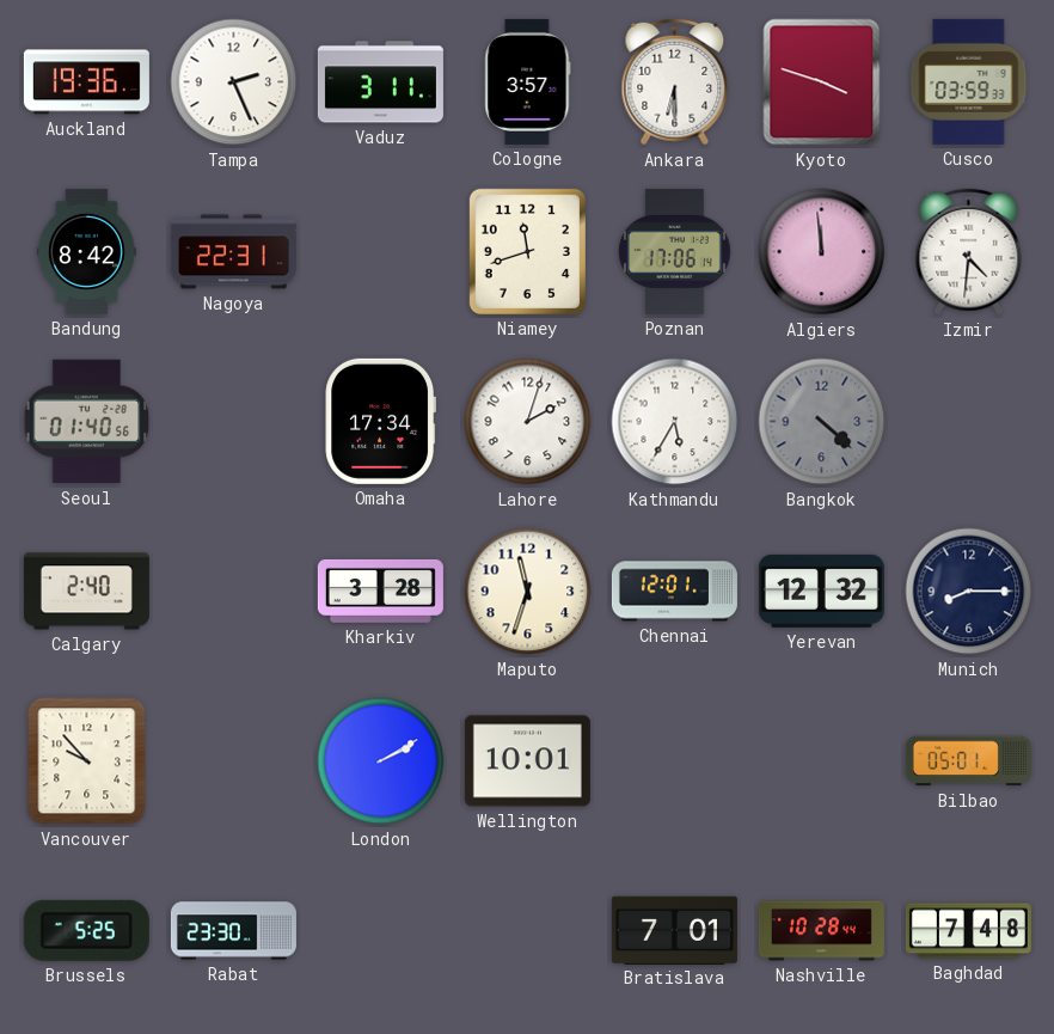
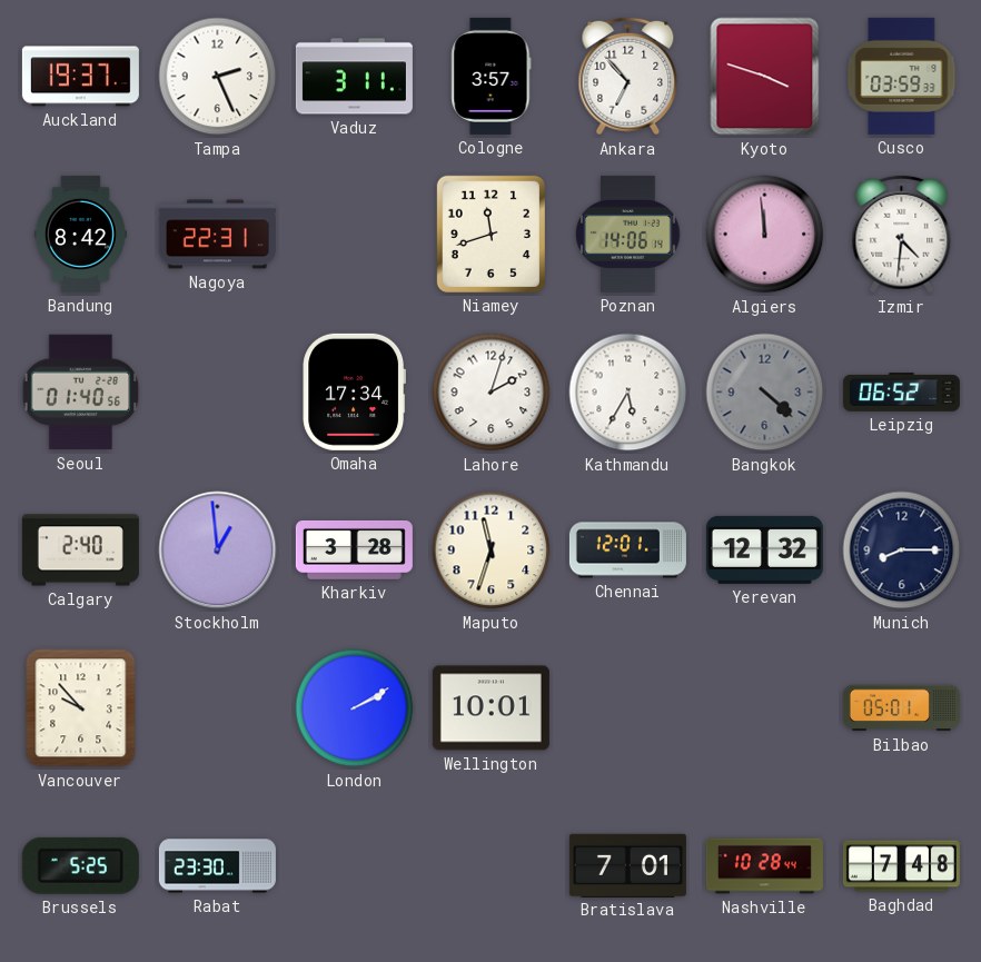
Auckland: 19:36 -> 19:37 (80, 77)
Ankara: 6:30 -> 6:53 (628, 77)
Poznan: 17:06 -> 14:06 (628, 234)
Leipzig: none -> 06:52 (901, 393)
Stockholm: none -> 12:59 (218, 551)
